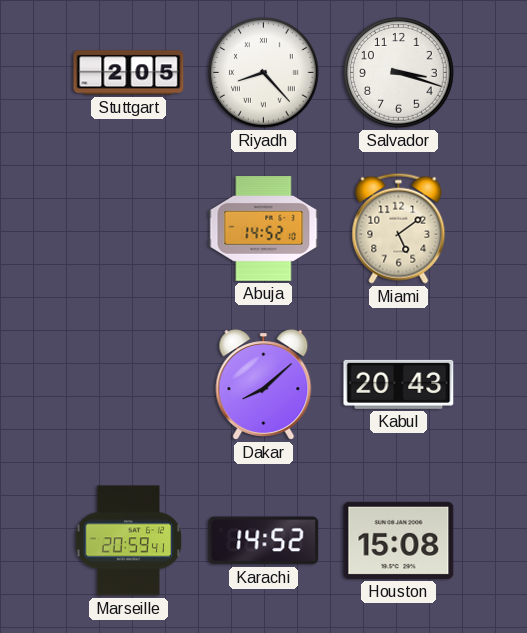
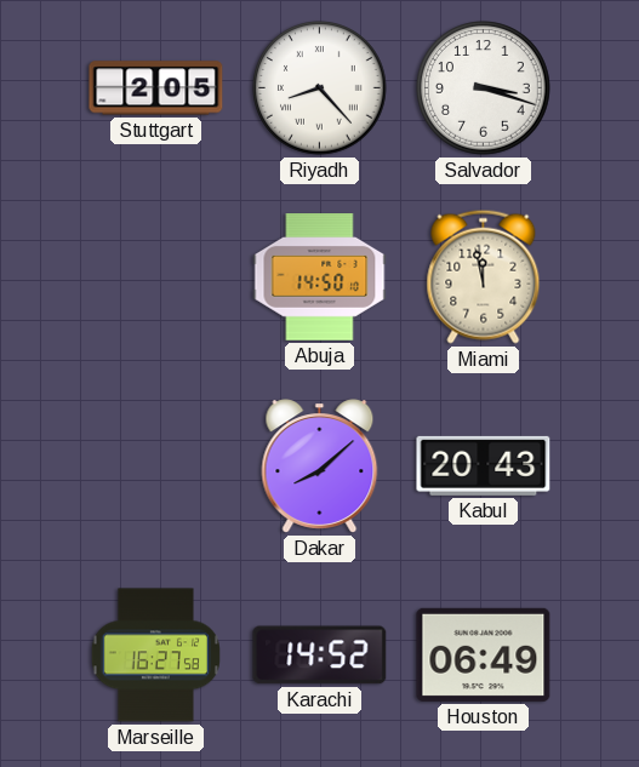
Abuja: 14:52 -> 14:50 (320, 277)
Miami: 5:09 -> 11:58 (484, 276)
Marseille: 20:59 -> 16:27 (155, 656)
Houston: 15:08 -> 06:49 (484, 654)
